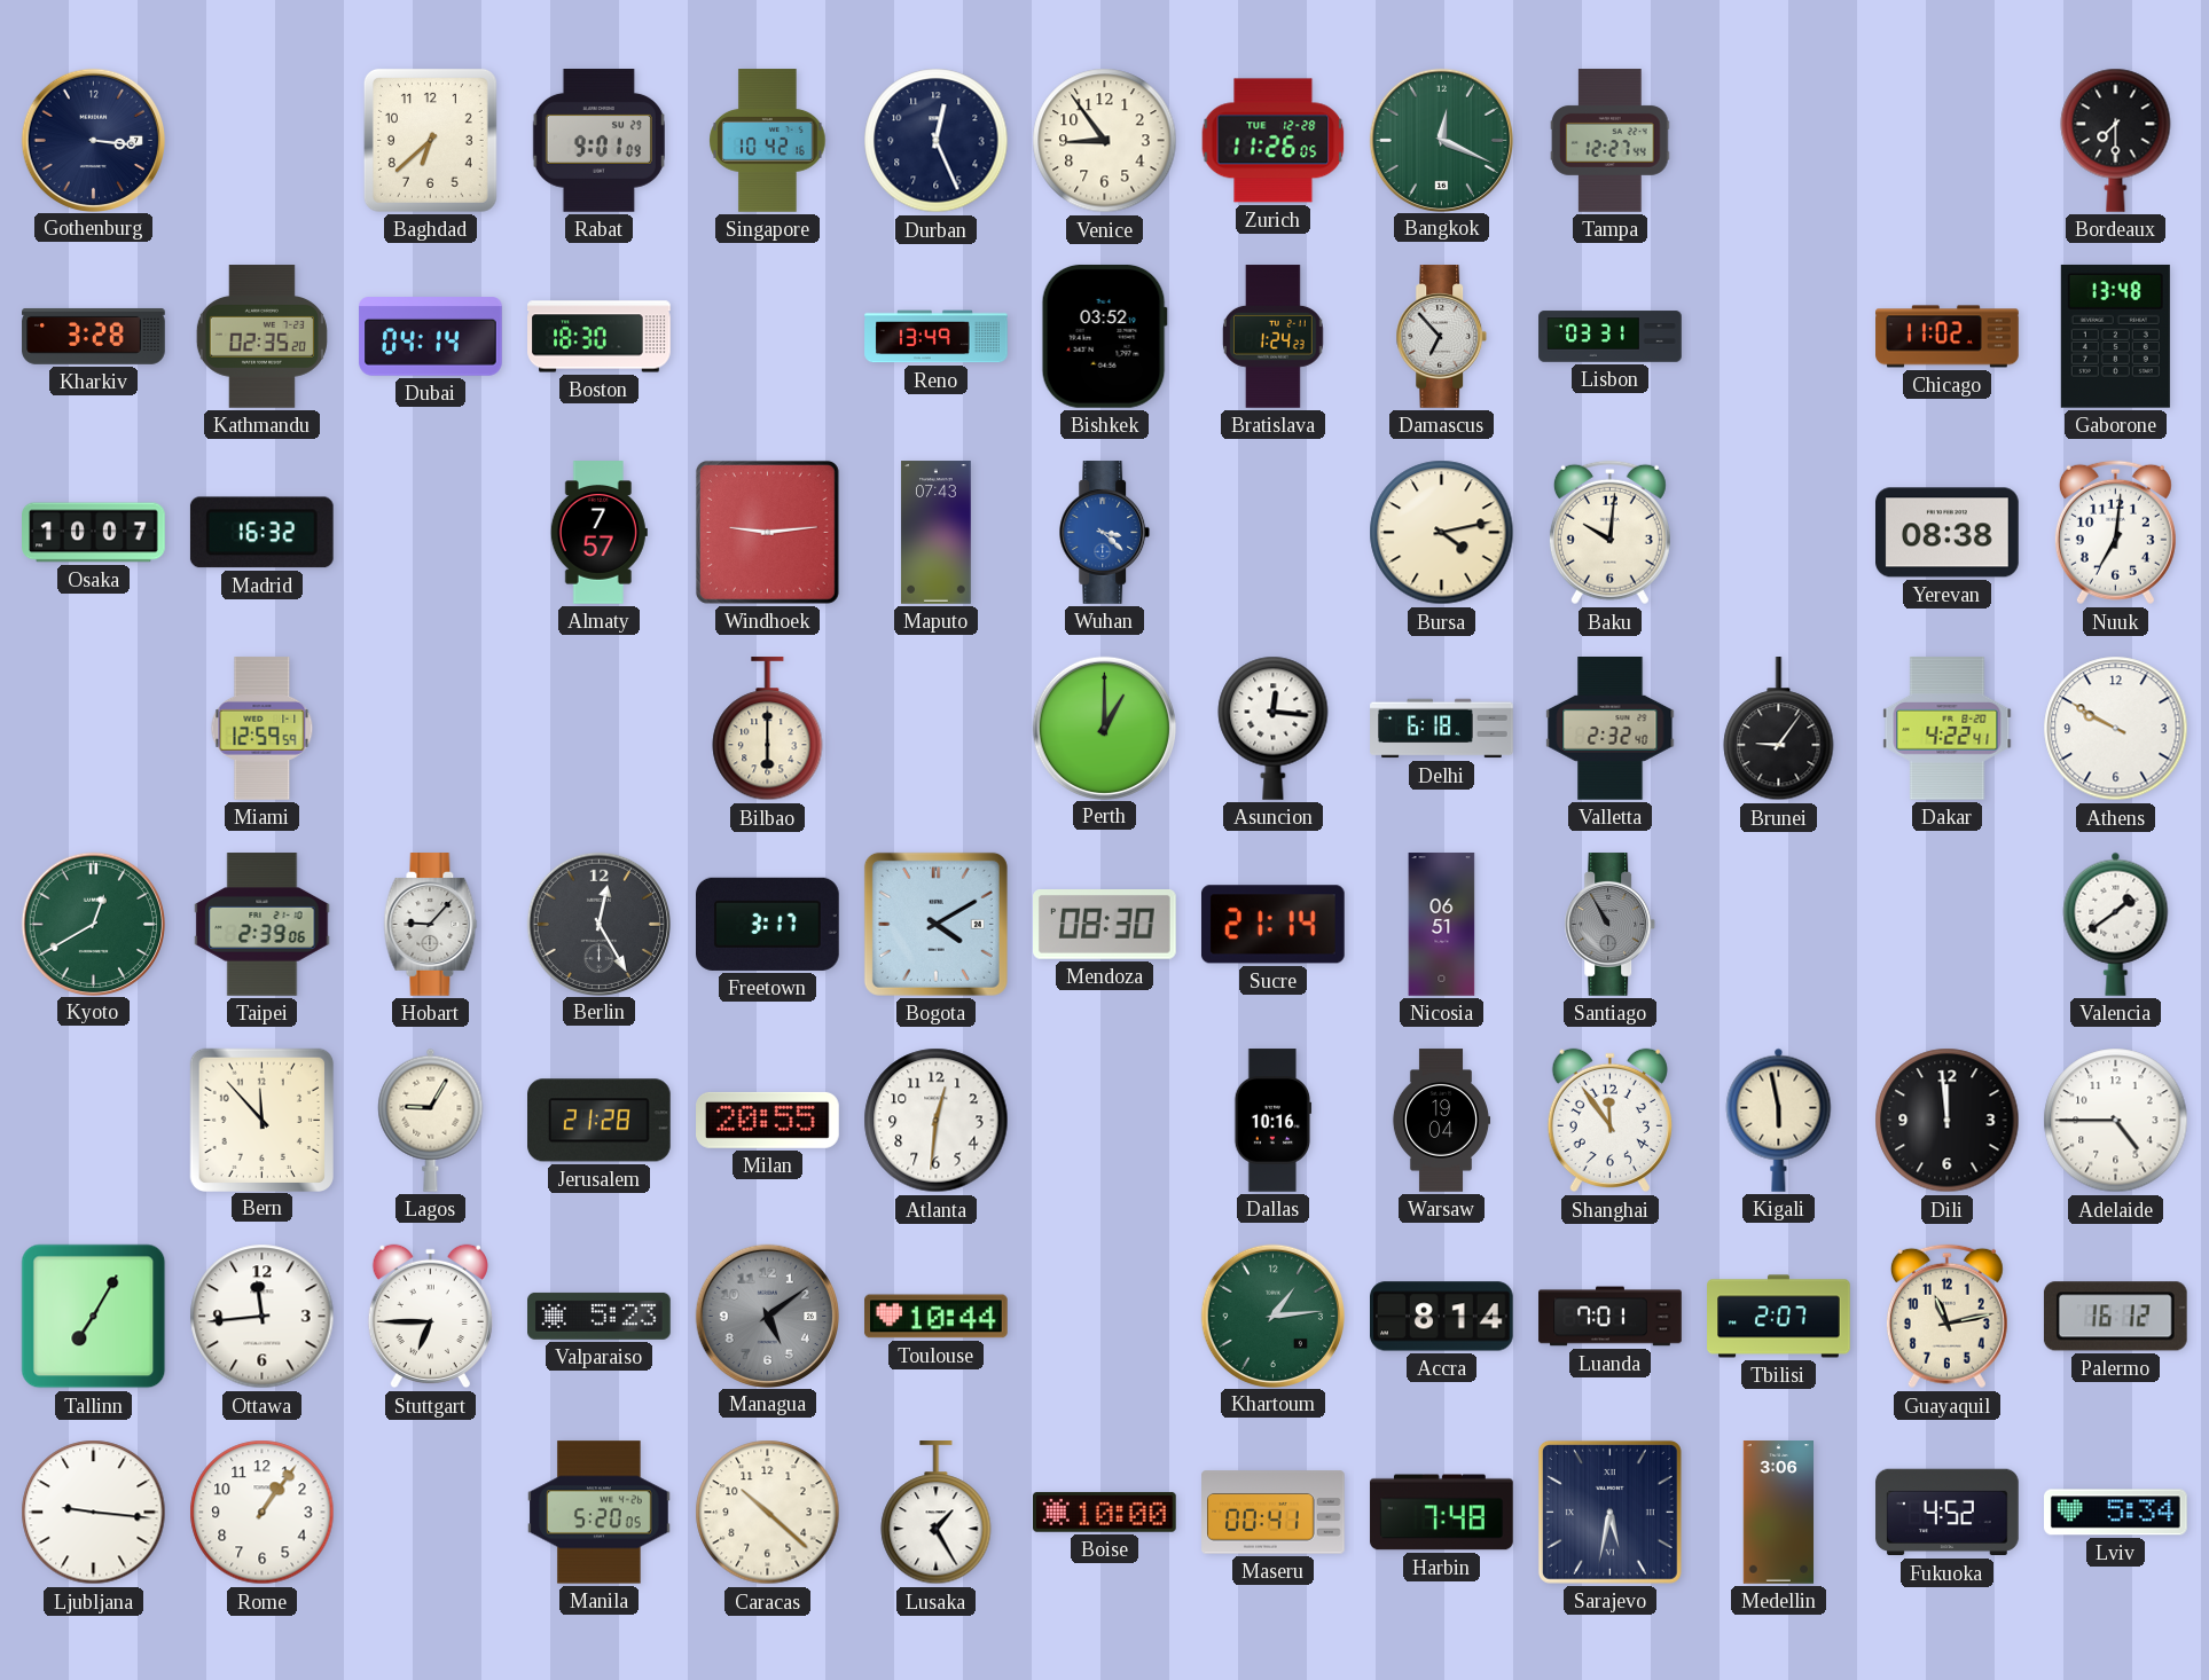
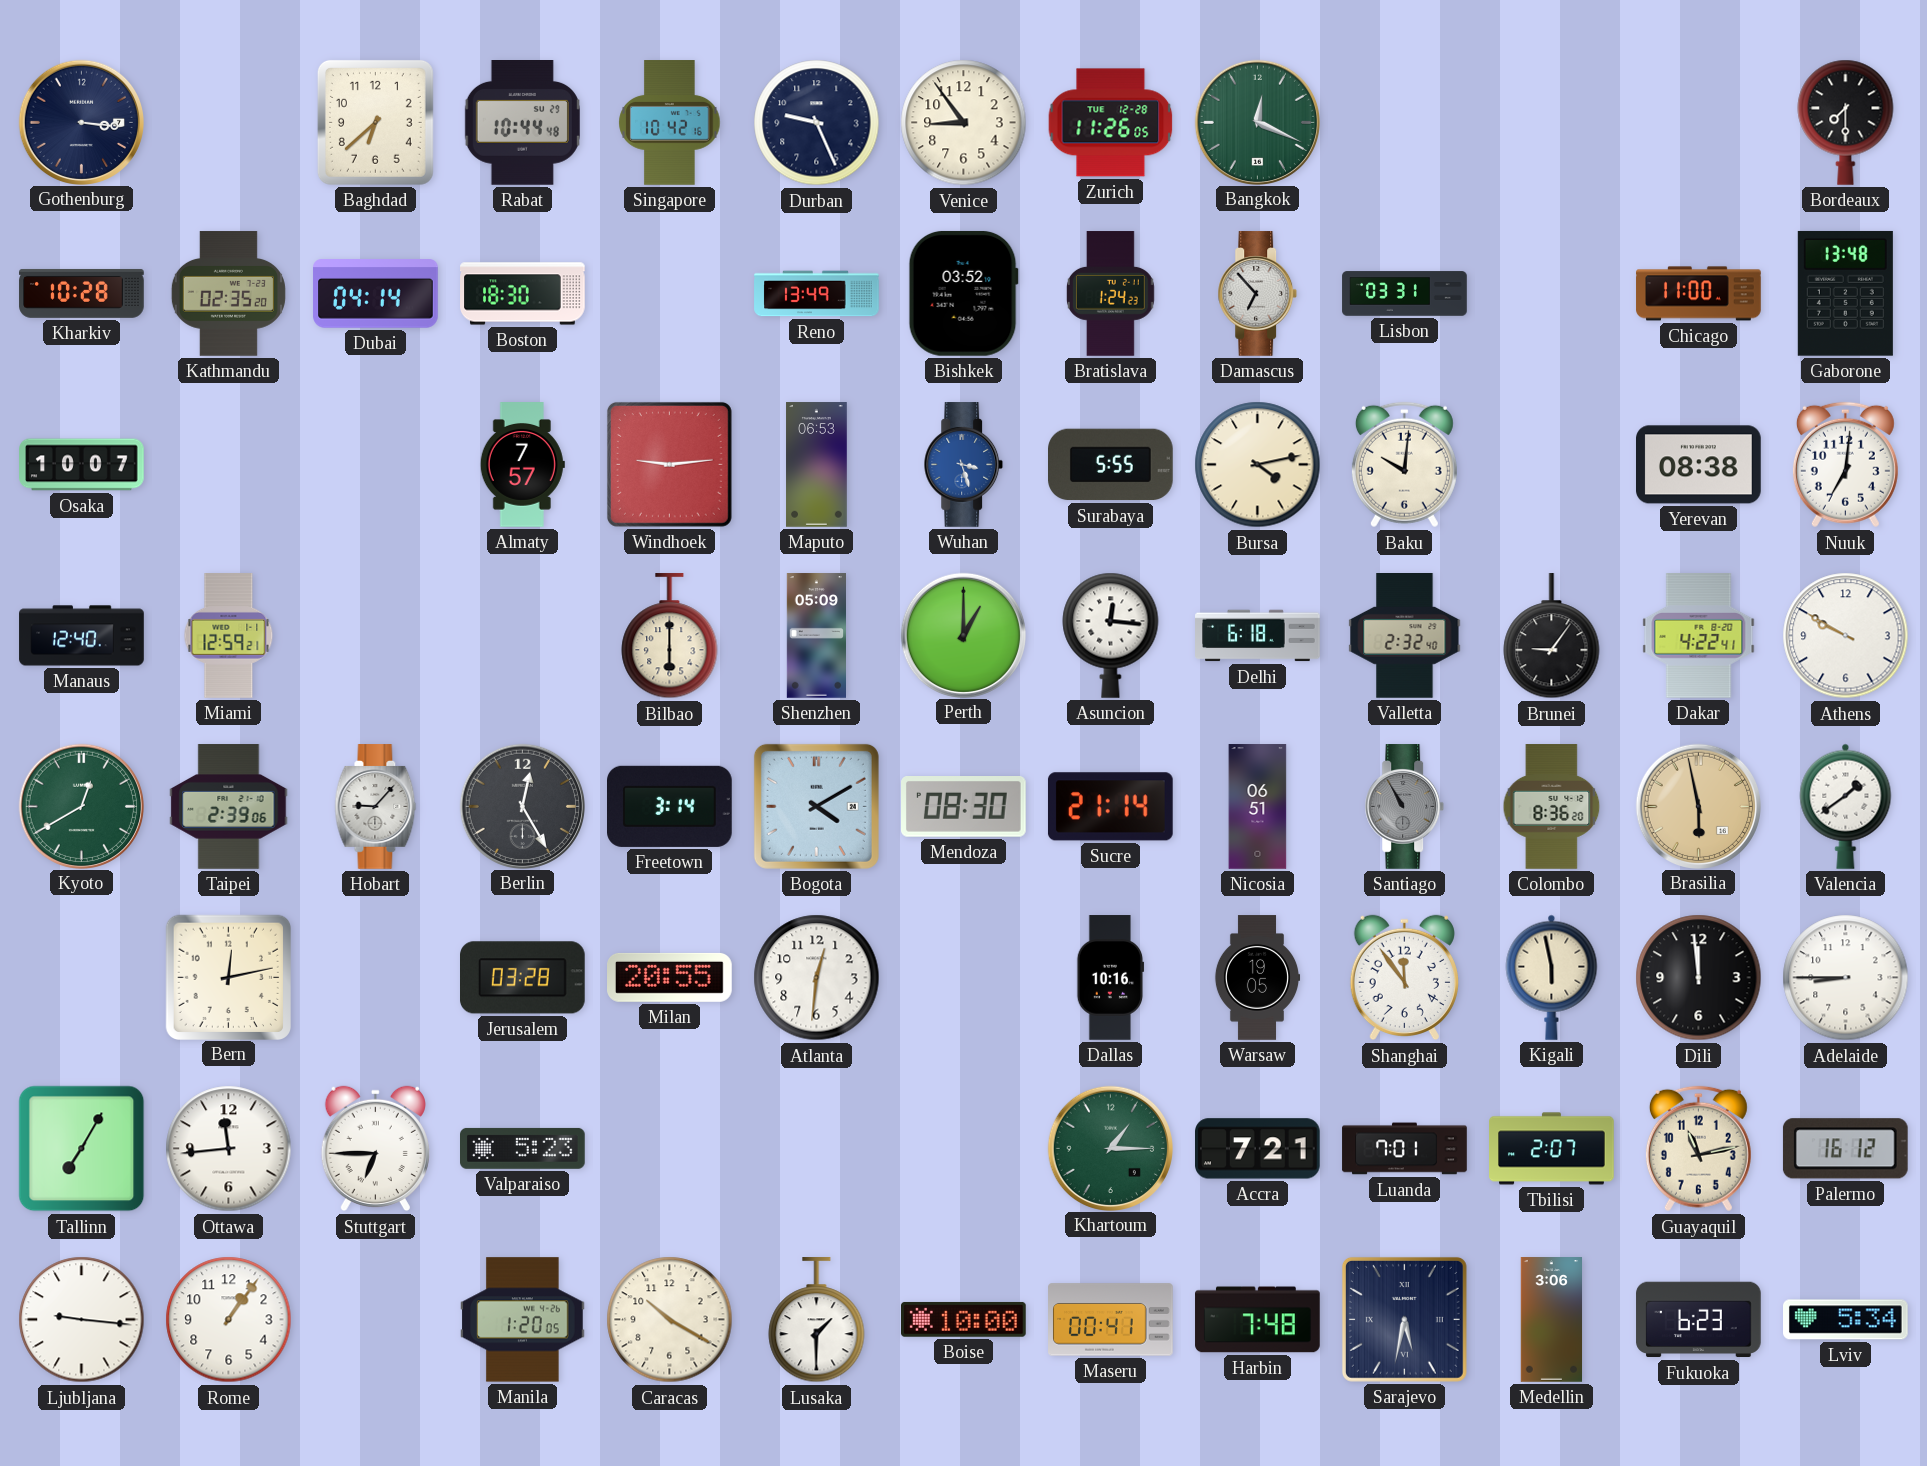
Rabat: 9:01 -> 10:44 (522, 123)
Durban: 12:26 -> 9:26 (817, 123)
Tampa: 12:27 -> none (1609, 141)
Kharkiv: 3:28 -> 10:28 (82, 293)
Chicago: 11:02 -> 11:00 (1699, 294)
Madrid: 16:32 -> none (261, 533)
Maputo: 07:43 -> 06:53 (817, 465)
Wuhan: 3:22 -> 3:27 (964, 465)
Surabaya: none -> 5:55 (1111, 465)
Manaus: none -> 12:40 (82, 636)
Miami: 12:59:59 -> 12:59:21 (229, 636)
Shenzhen: none -> 05:09 (816, 636)
Freetown: 3:17 -> 3:14 (670, 806)
Colombo: none -> 8:36 (1552, 807)
Brasilia: none -> 5:58 (1698, 806)
Bern: 11:53 -> 12:13 (228, 977)
Lagos: 9:05 -> none (431, 1120)
Jerusalem: 21:28 -> 03:28 (523, 978)
Warsaw: 19:04 -> 19:05 (1257, 978)
Adelaide: 4:45 -> 8:45 (1846, 978)
Managua: 5:09 -> none (767, 1316)
Toulouse: 10:44 -> none (937, 1317)
Khartoum: 1:14 -> 1:15 (1110, 1148)
Accra: 8:14 -> 7:21 (1258, 1149)
Manila: 5:20 -> 1:20 (523, 1320)
Caracas: 10:22 -> 10:20 (670, 1320)
Lusaka: 1:25 -> 1:30 (817, 1321)
Fukuoka: 4:52 -> 6:23 (1699, 1320)
